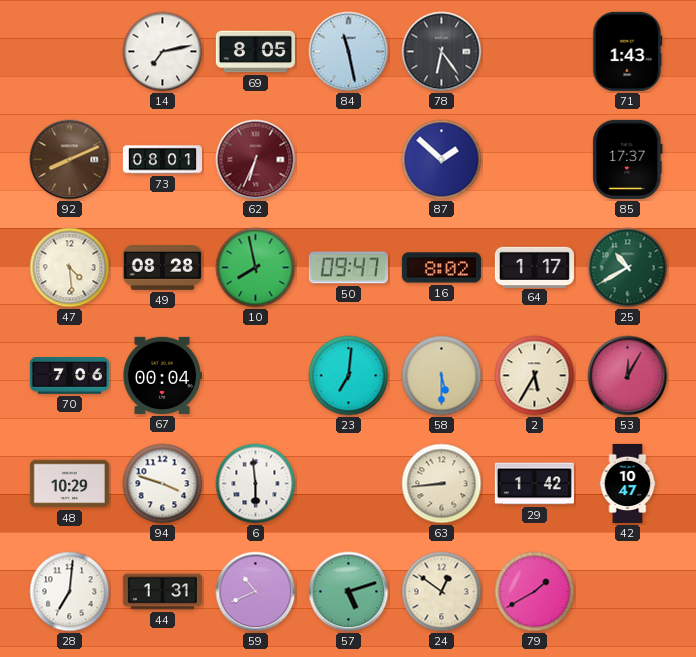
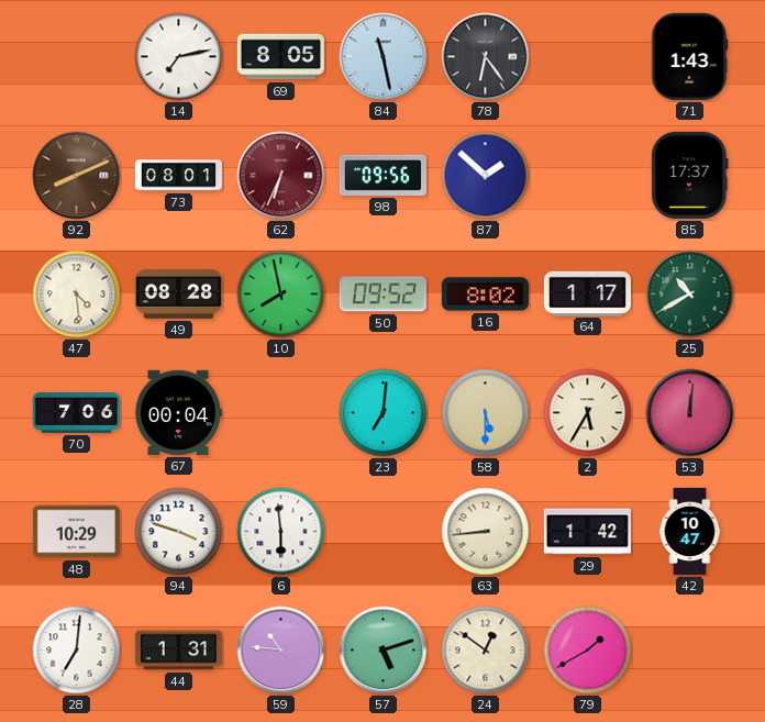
98: none -> 09:56 (382, 175)
50: 09:47 -> 09:52 (382, 295)
53: 12:05 -> 12:01 (690, 413)
59: 10:41 -> 10:46 (281, 651)
